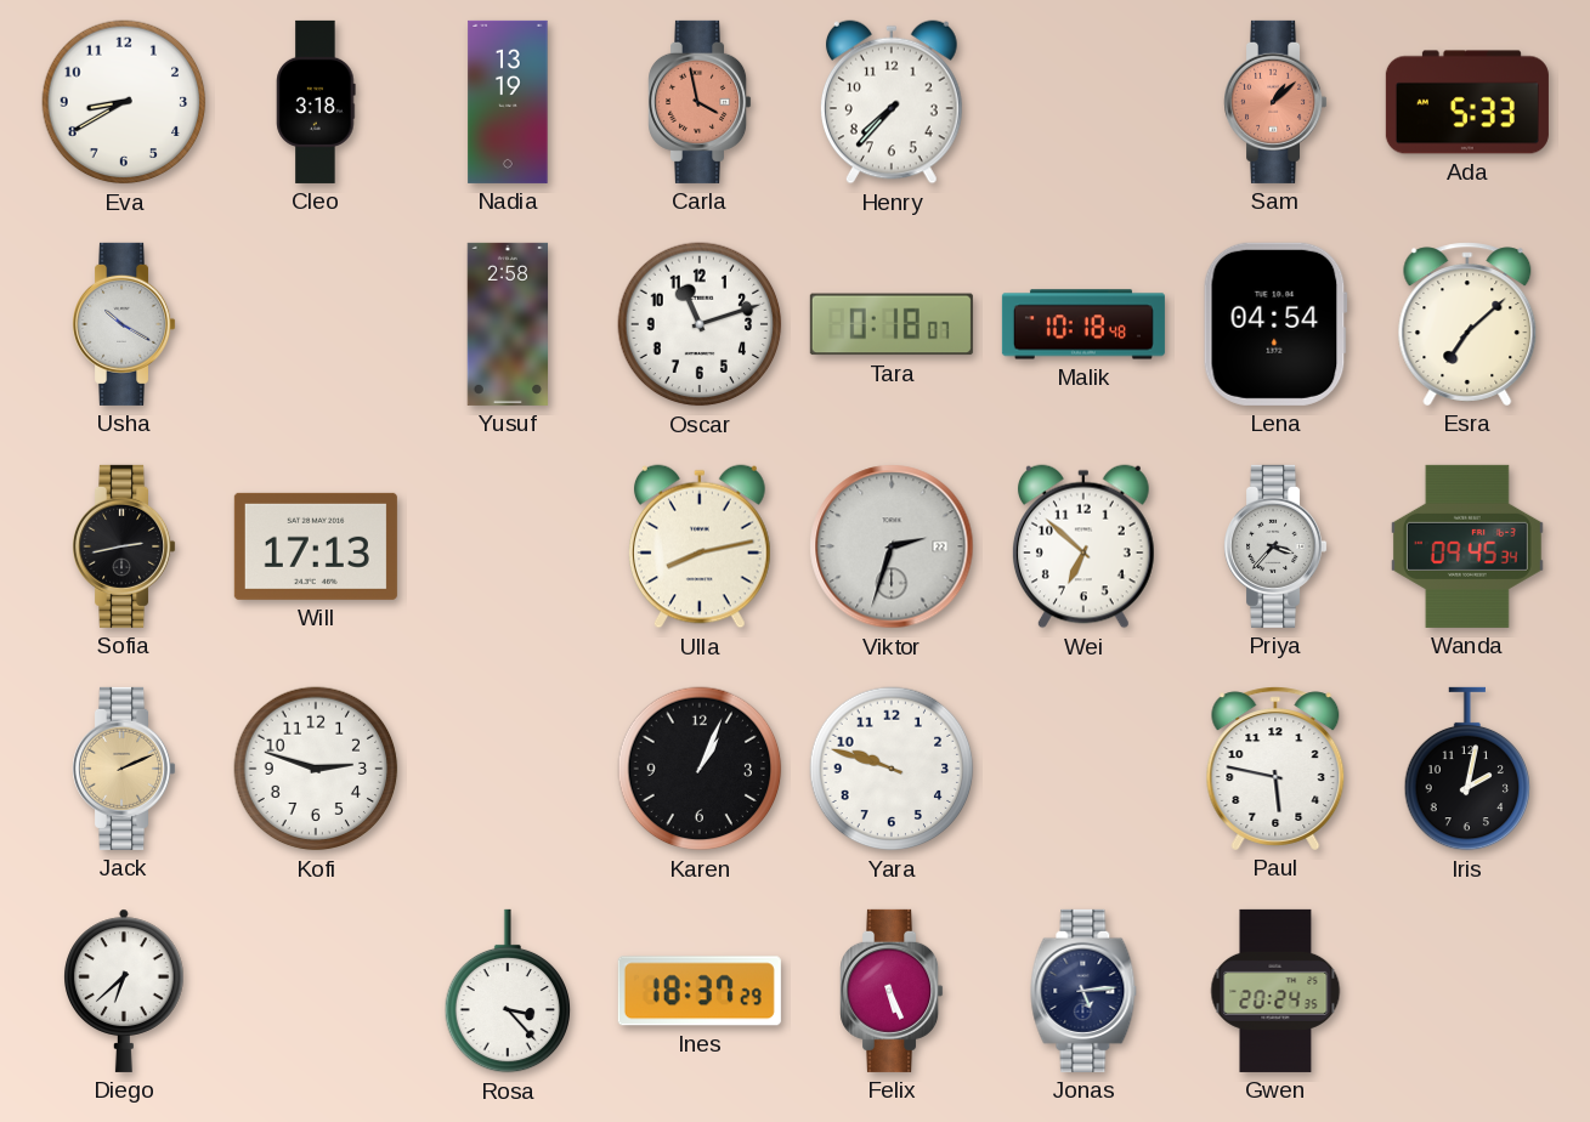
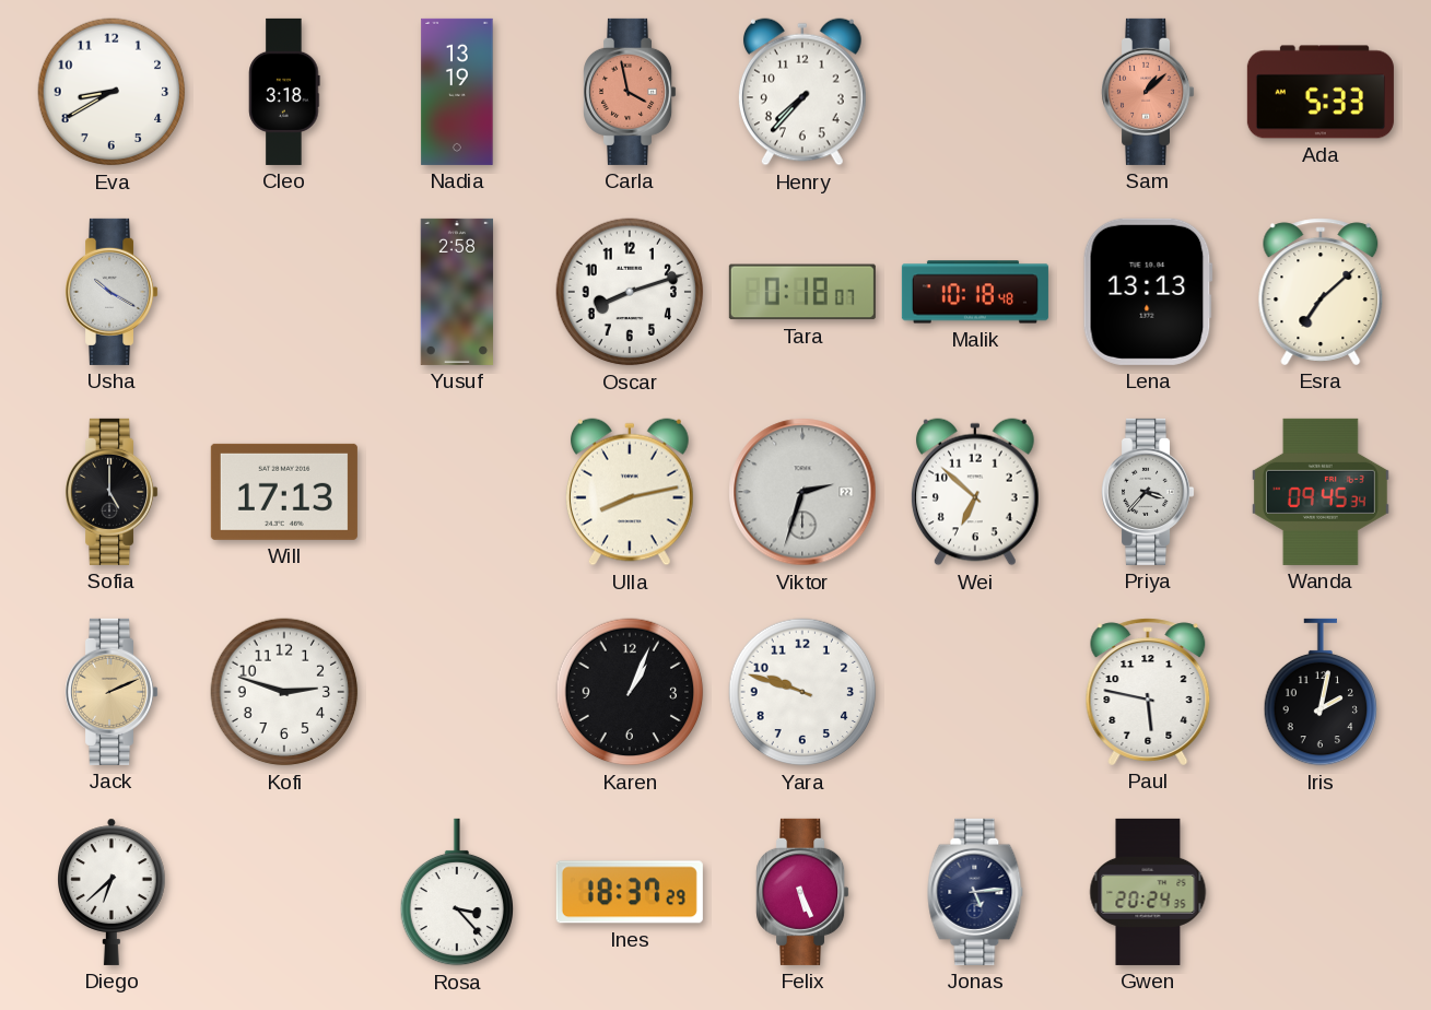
Oscar: 11:12 -> 8:12 (630, 292)
Lena: 04:54 -> 13:13 (1148, 292)
Sofia: 2:43 -> 5:00 (112, 492)
